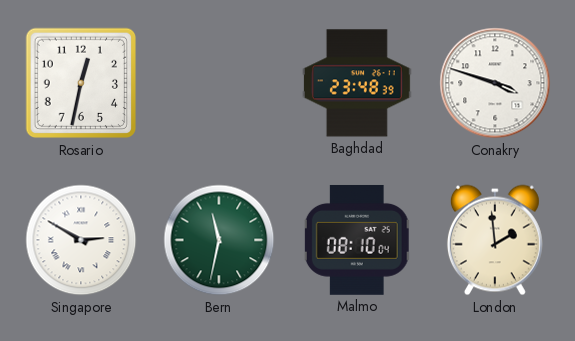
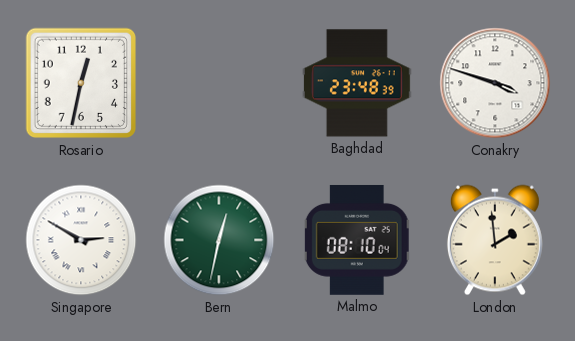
Bern: 11:32 -> 12:32 (219, 240)
